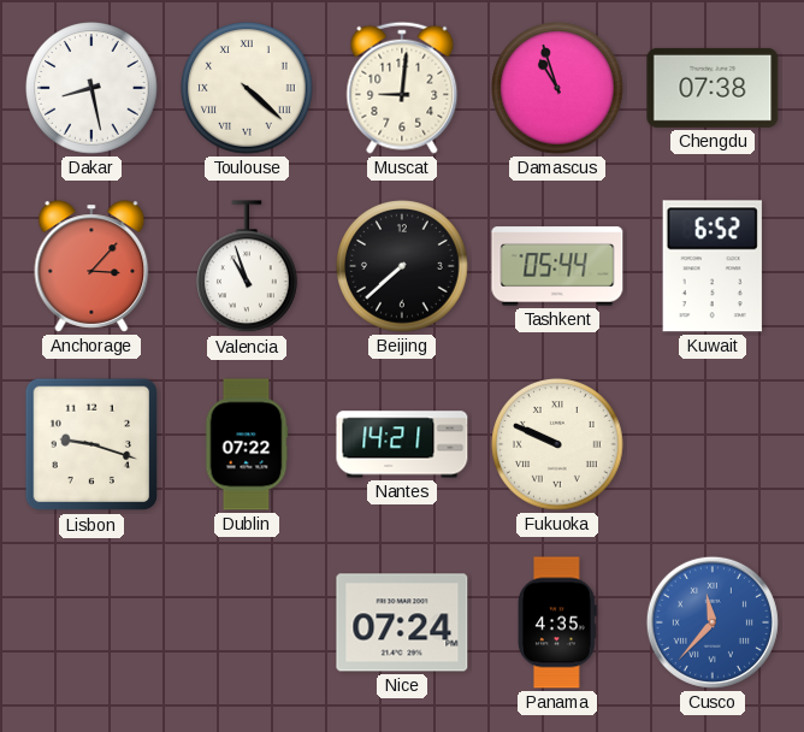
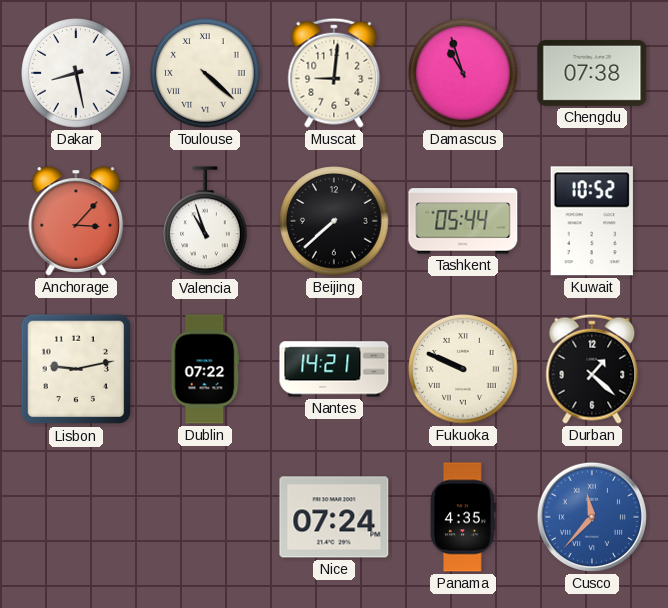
Kuwait: 6:52 -> 10:52 (592, 221)
Lisbon: 9:18 -> 9:13 (76, 369)
Durban: none -> 1:22 (592, 369)
